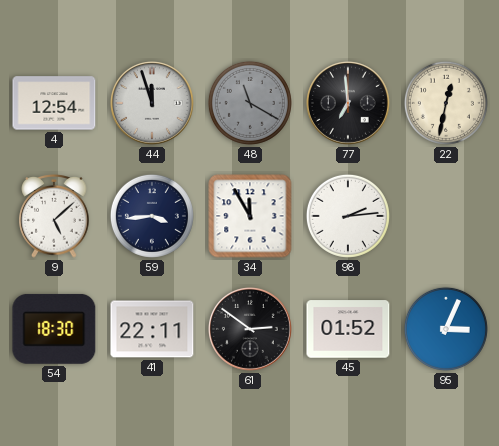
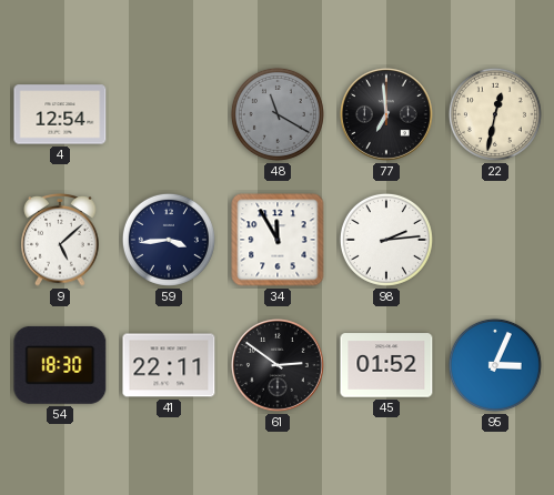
44: 11:57 -> none (152, 103)
